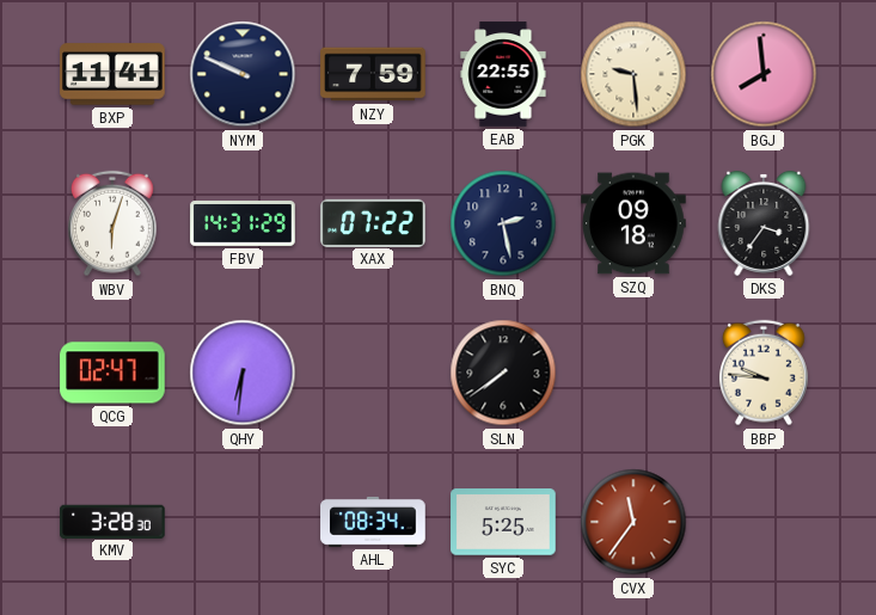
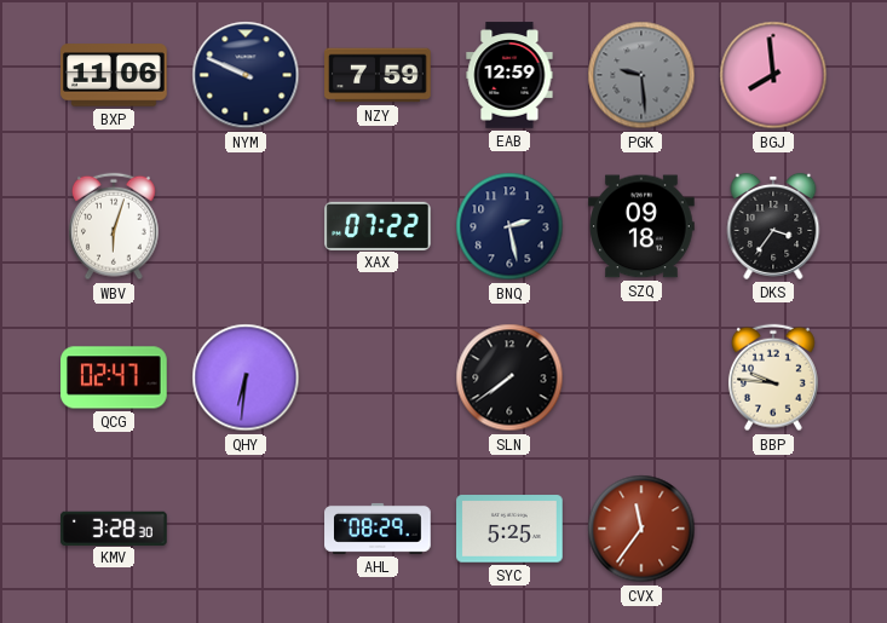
BXP: 11:41 -> 11:06 (114, 75)
EAB: 22:55 -> 12:59 (509, 75)
PGK dial: cream -> grey (641, 75)
FBV: 14:31 -> none (243, 225)
AHL: 08:34 -> 08:29 (378, 529)
